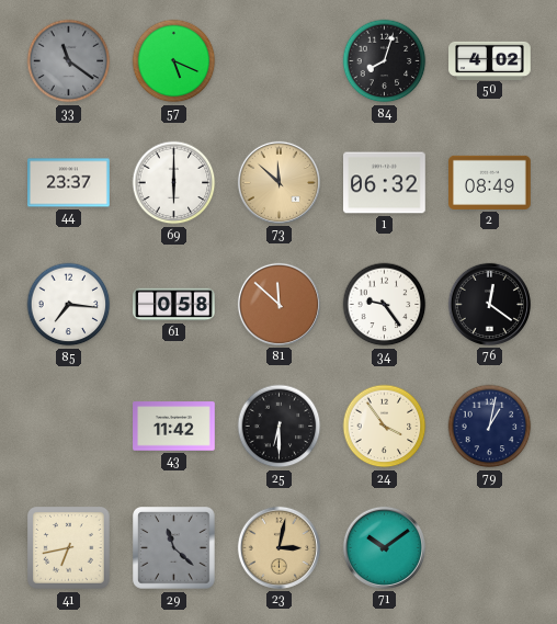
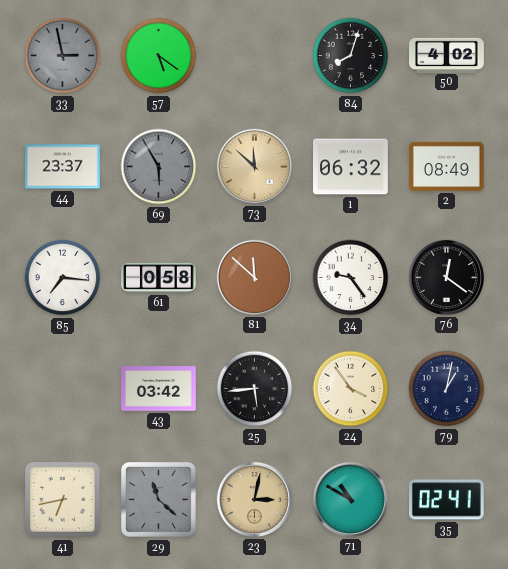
33: 11:21 -> 2:58 (63, 56)
57: 5:19 -> 5:21 (159, 56)
69: 6:00 -> 5:55 (159, 167)
69 dial: white -> grey (159, 167)
43: 11:42 -> 03:42 (159, 389)
25: 6:30 -> 5:44 (255, 389)
71: 10:09 -> 10:50 (350, 499)
35: none -> 02:41 (447, 500)
